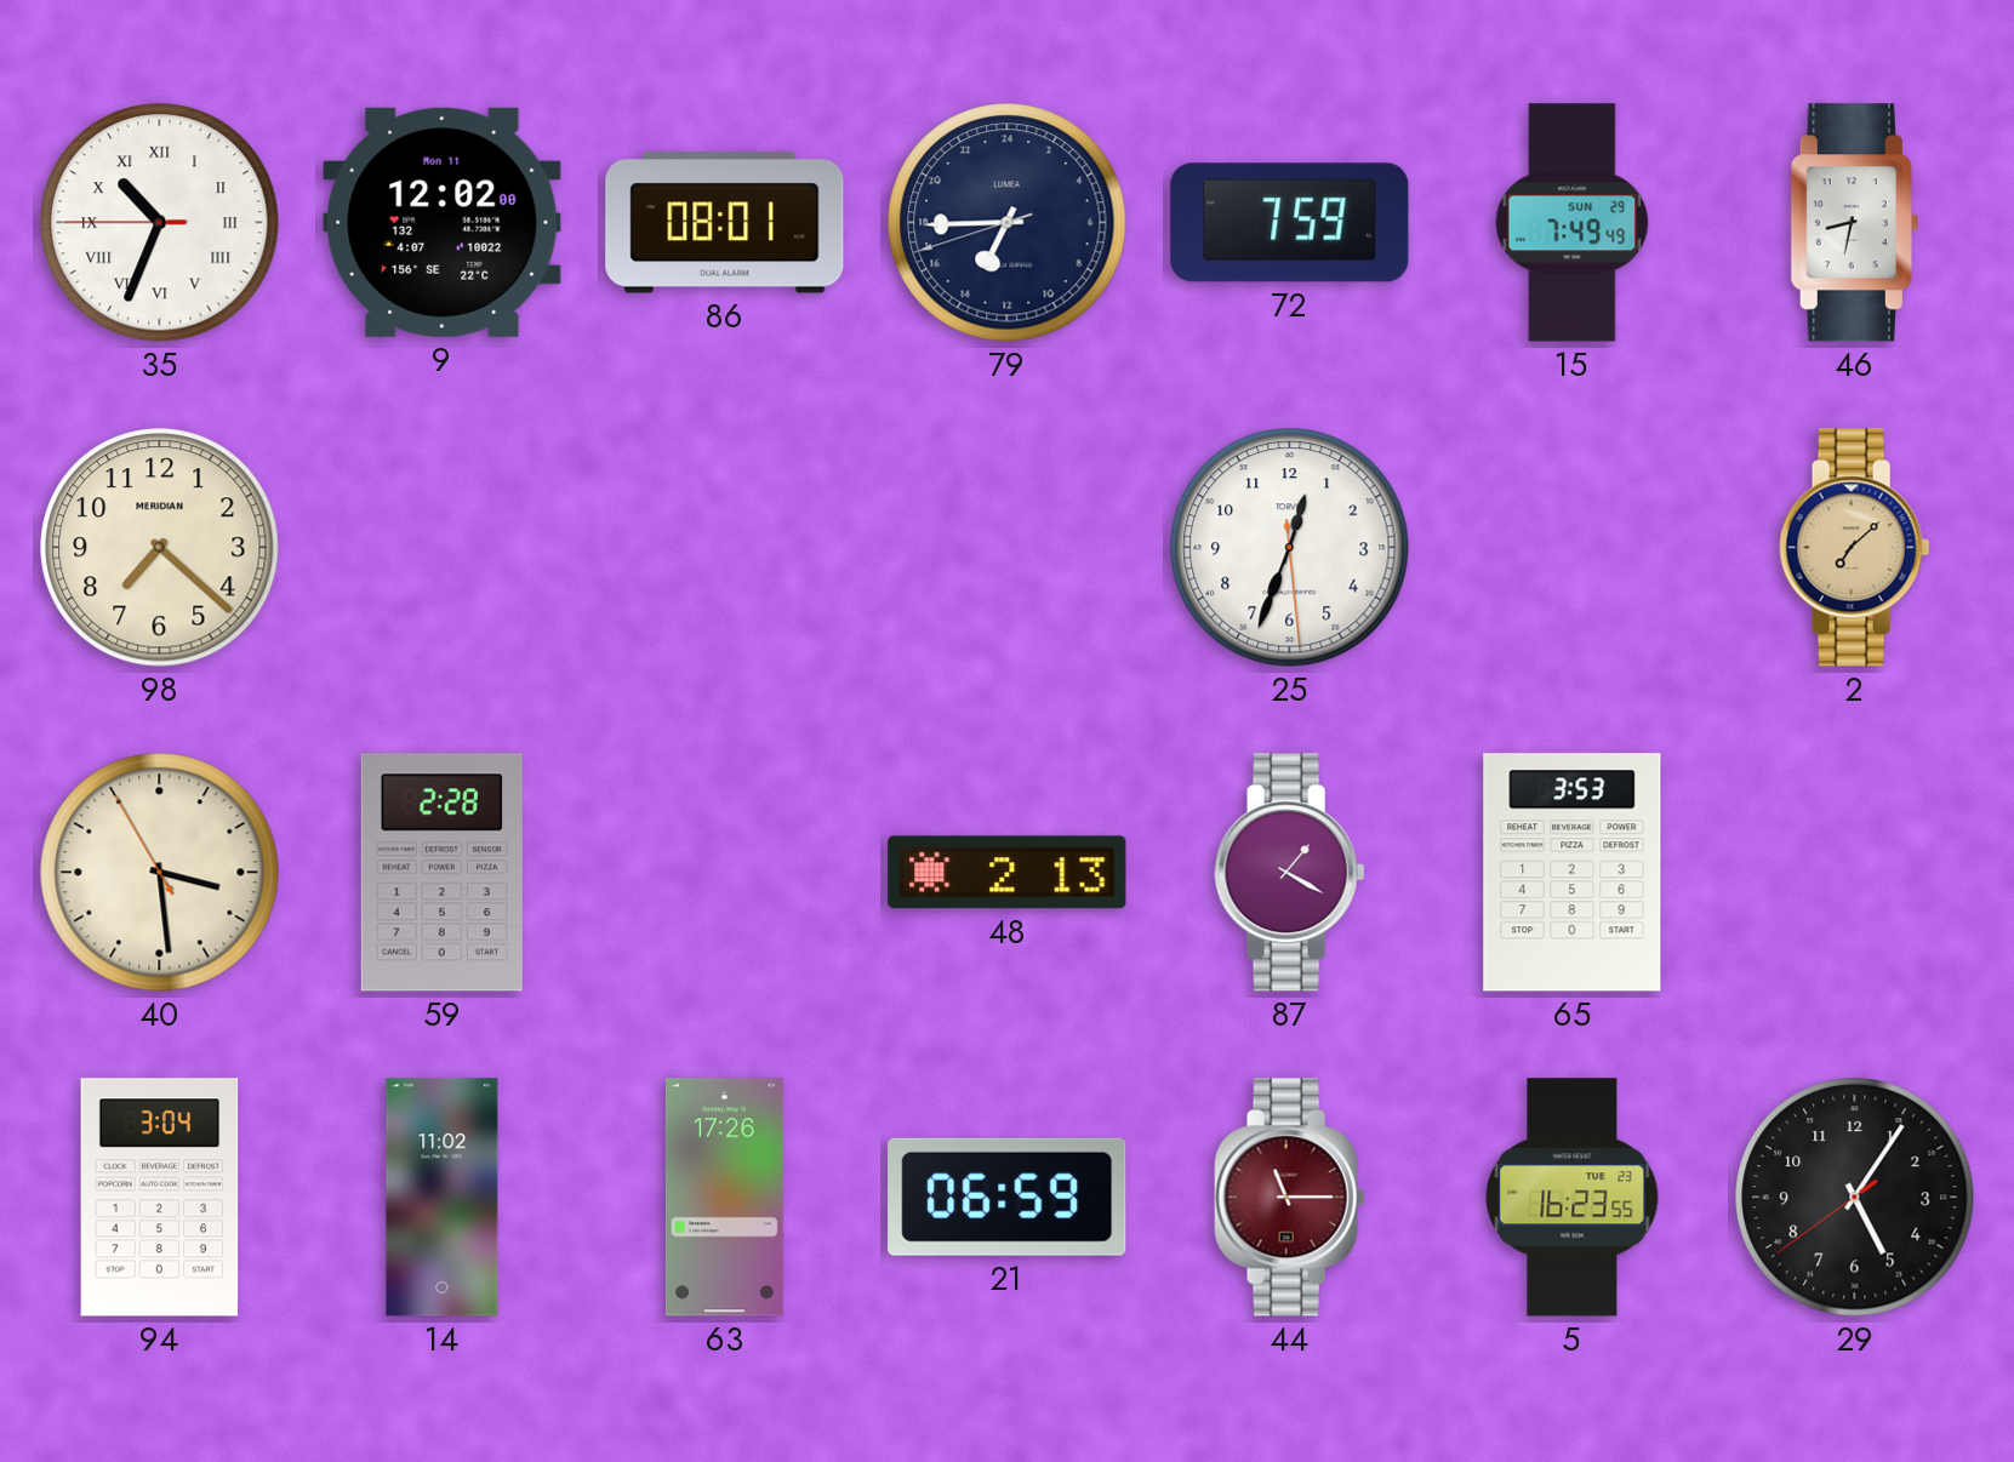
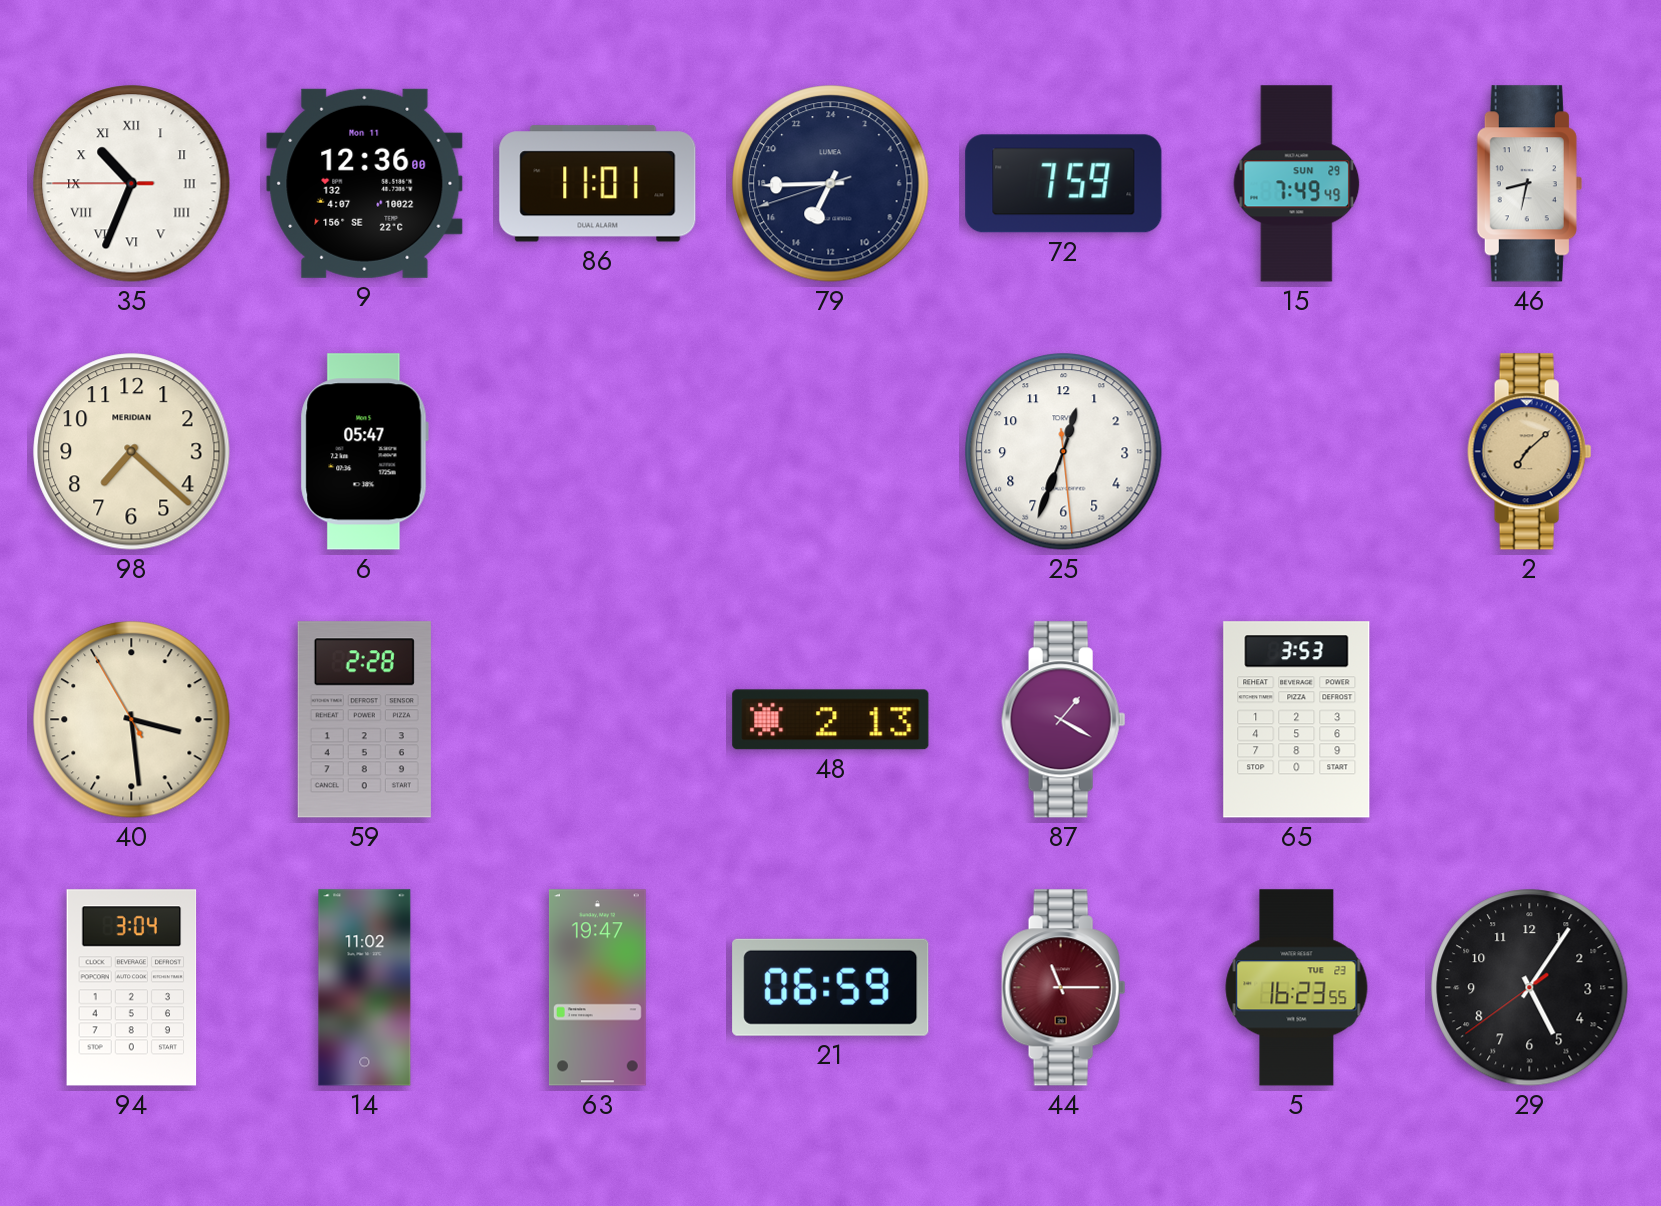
9: 12:02 -> 12:36 (365, 183)
86: 08:01 -> 11:01 (598, 184)
6: none -> 05:47 (364, 452)
63: 17:26 -> 19:47 (597, 988)
